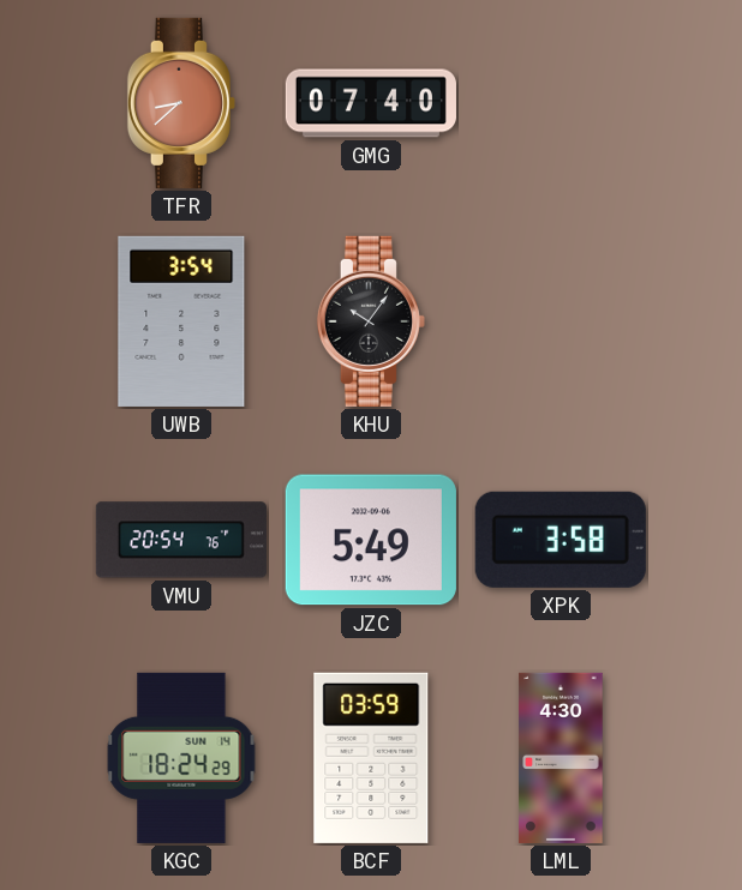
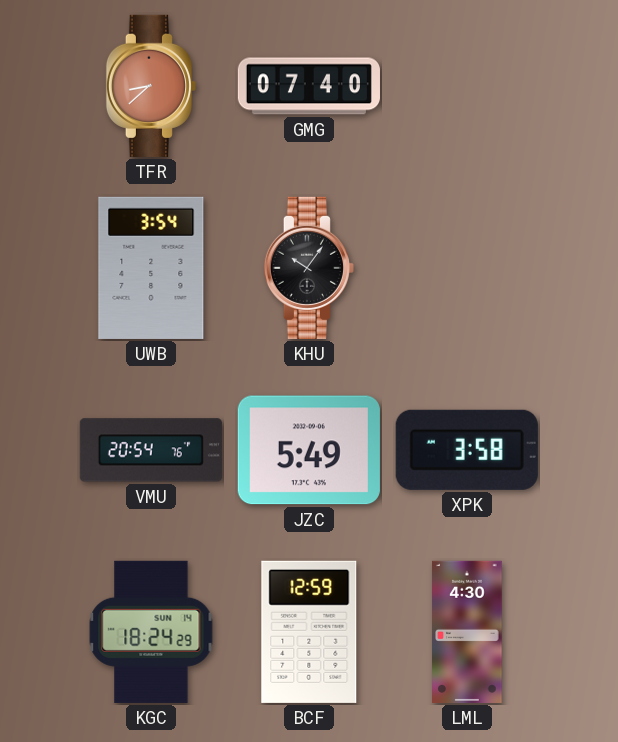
BCF: 03:59 -> 12:59 (309, 632)
